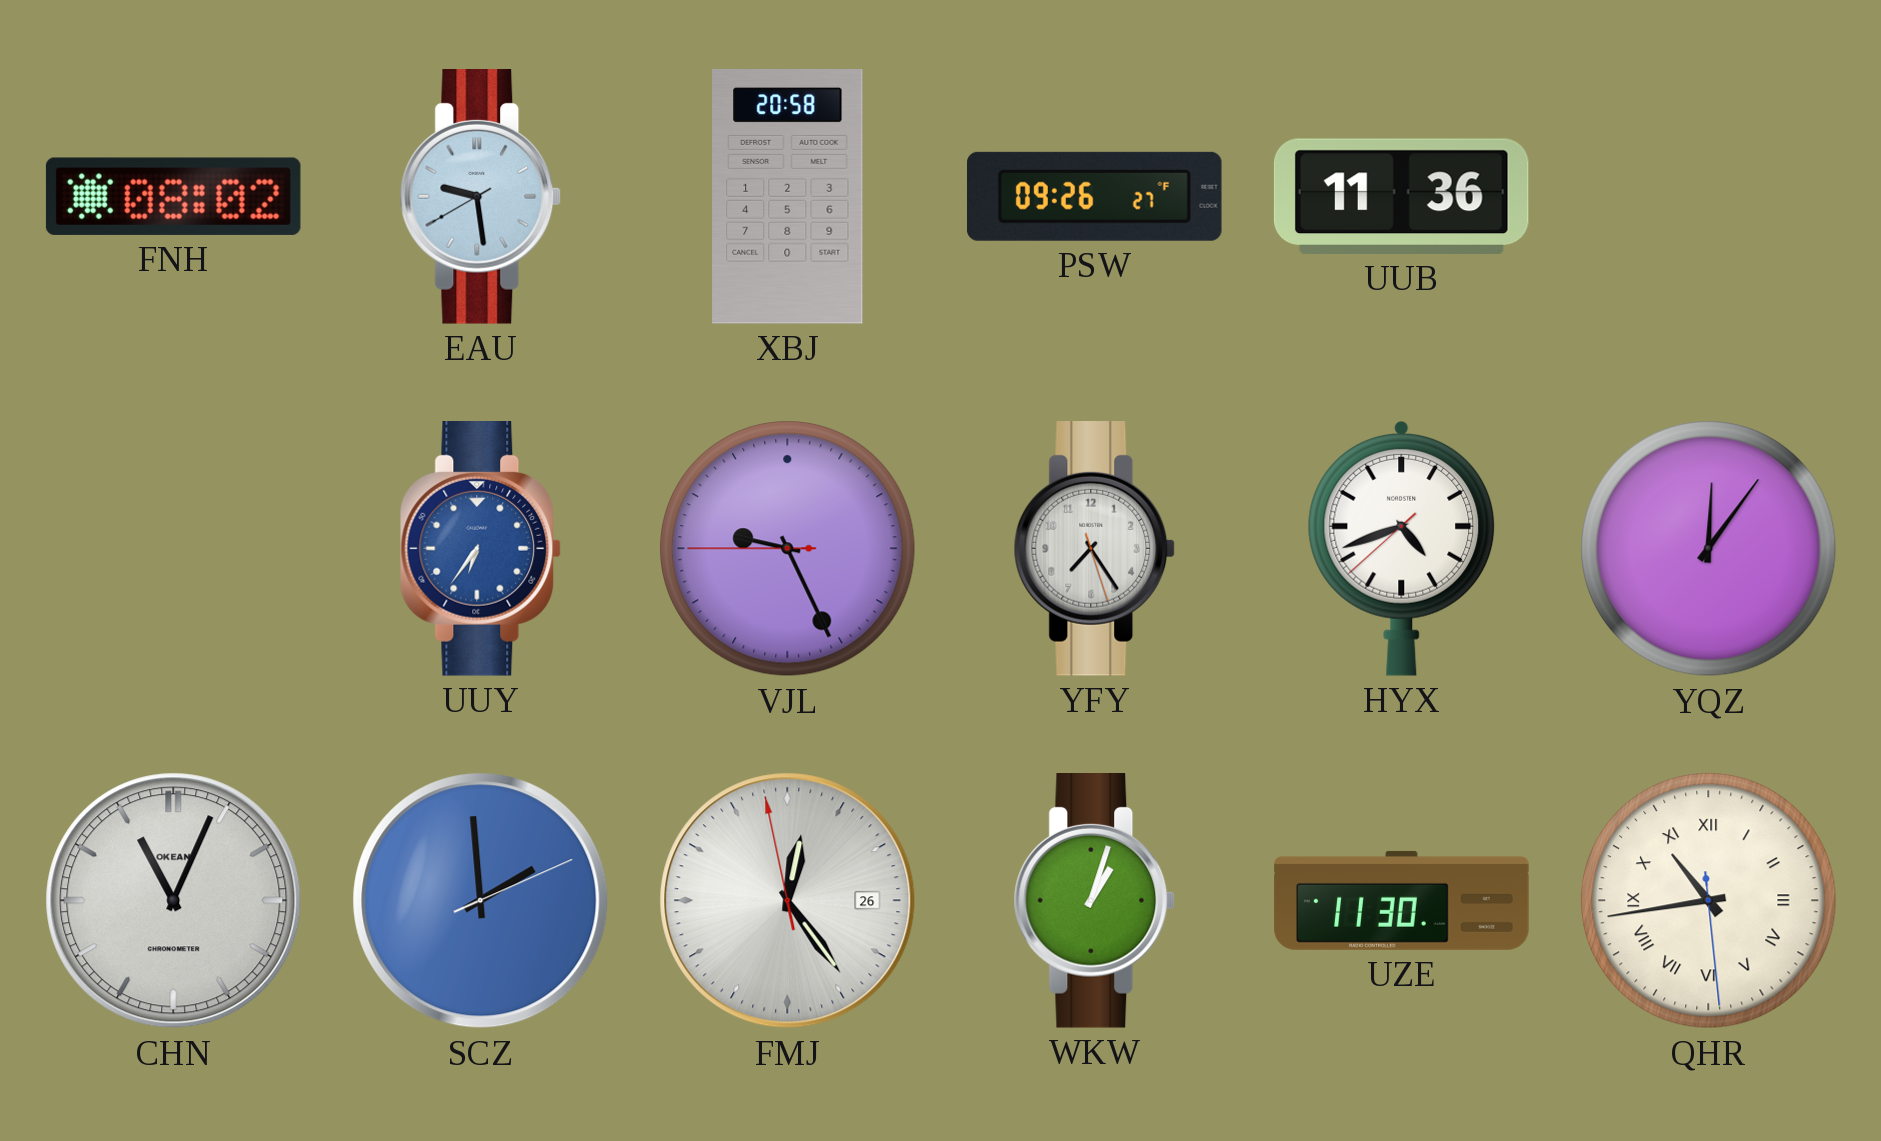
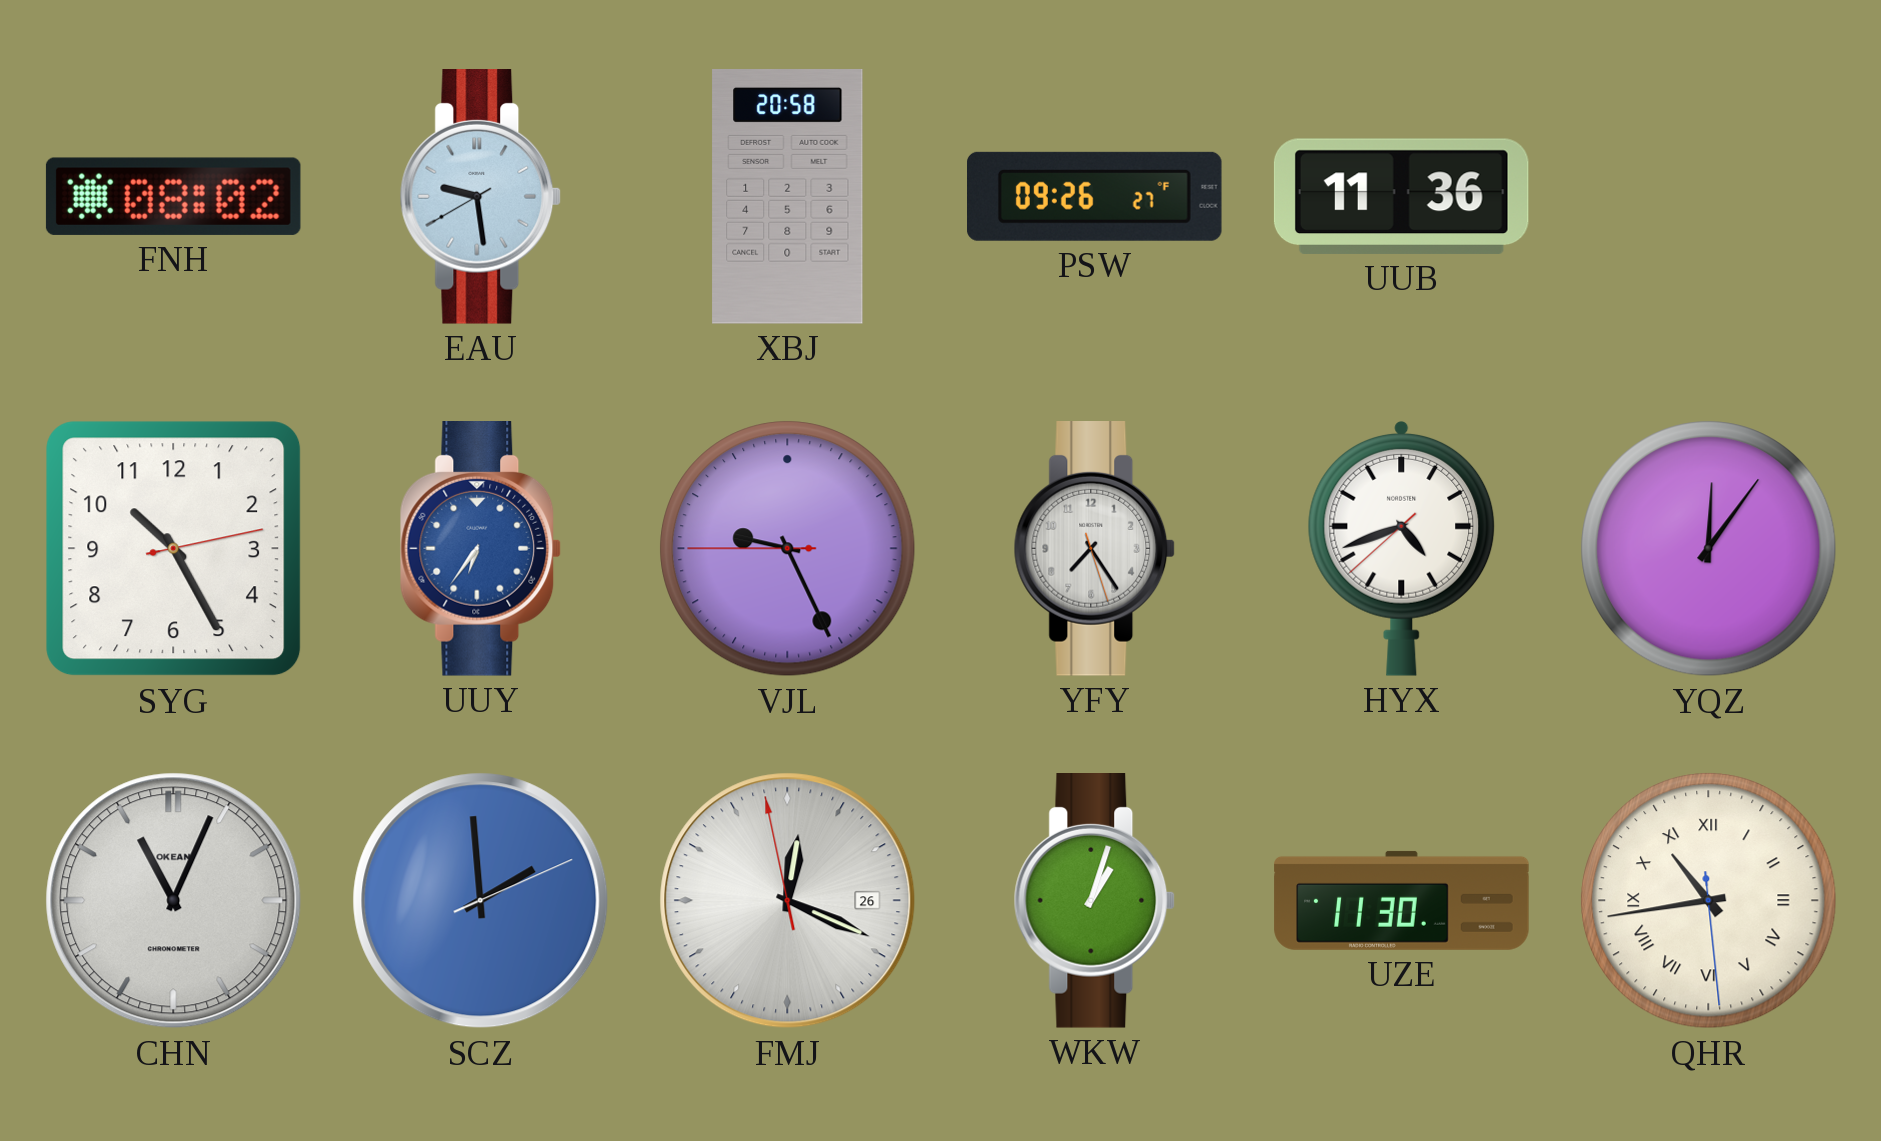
SYG: none -> 10:25 (174, 549)
FMJ: 12:23 -> 12:18 (788, 901)
